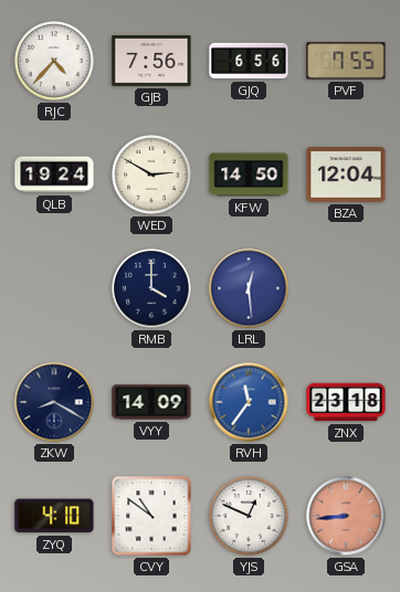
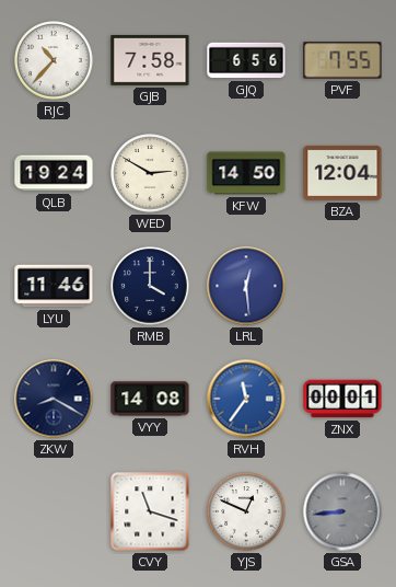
RJC: 4:37 -> 10:37 (54, 60)
GJB: 7:56 -> 7:58 (150, 60)
LYU: none -> 11:46 (54, 286)
VYY: 14:09 -> 14:08 (150, 399)
ZNX: 23:18 -> 00:01 (342, 399)
ZYQ: 4:10 -> none (54, 516)
CVY: 10:51 -> 11:18 (150, 511)
GSA dial: salmon -> grey (342, 511)
